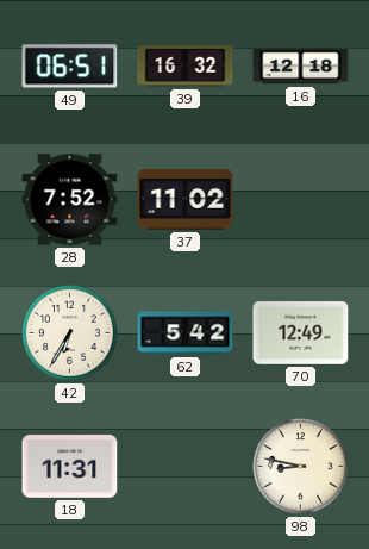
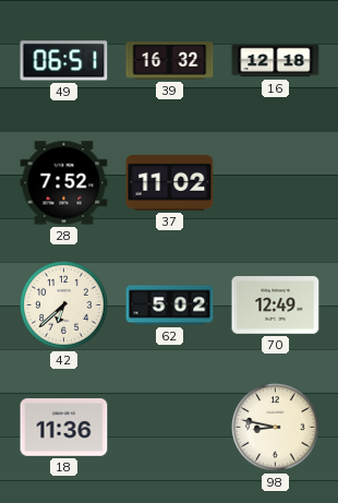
42: 6:35 -> 6:38 (64, 306)
62: 5:42 -> 5:02 (170, 306)
18: 11:31 -> 11:36 (64, 428)
